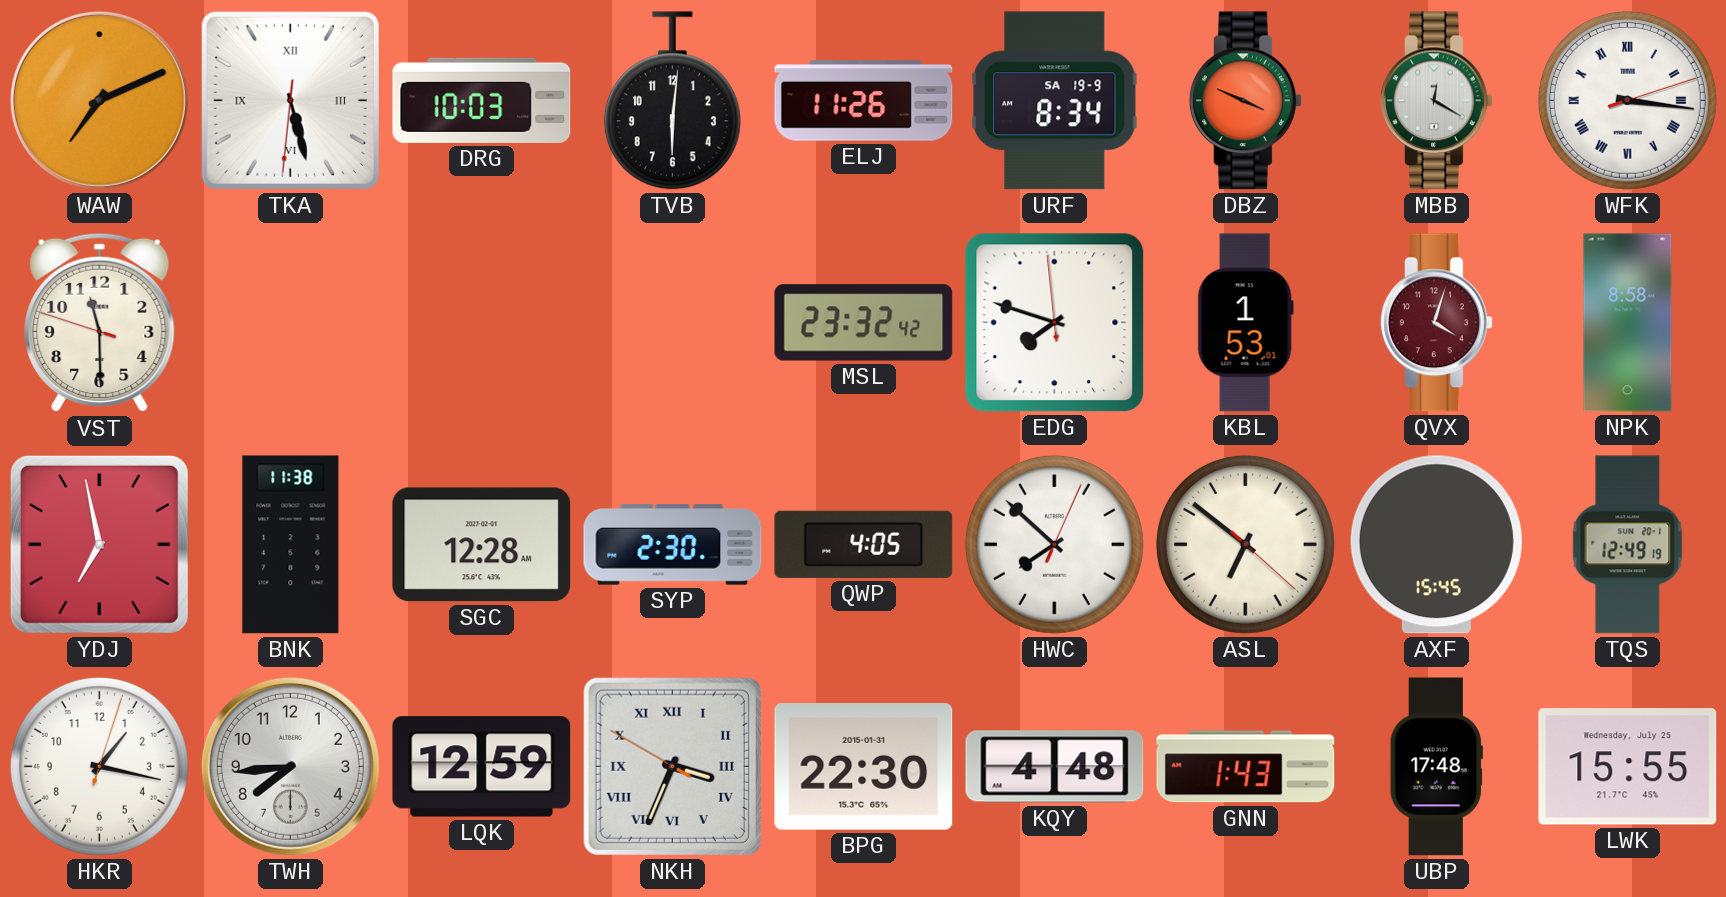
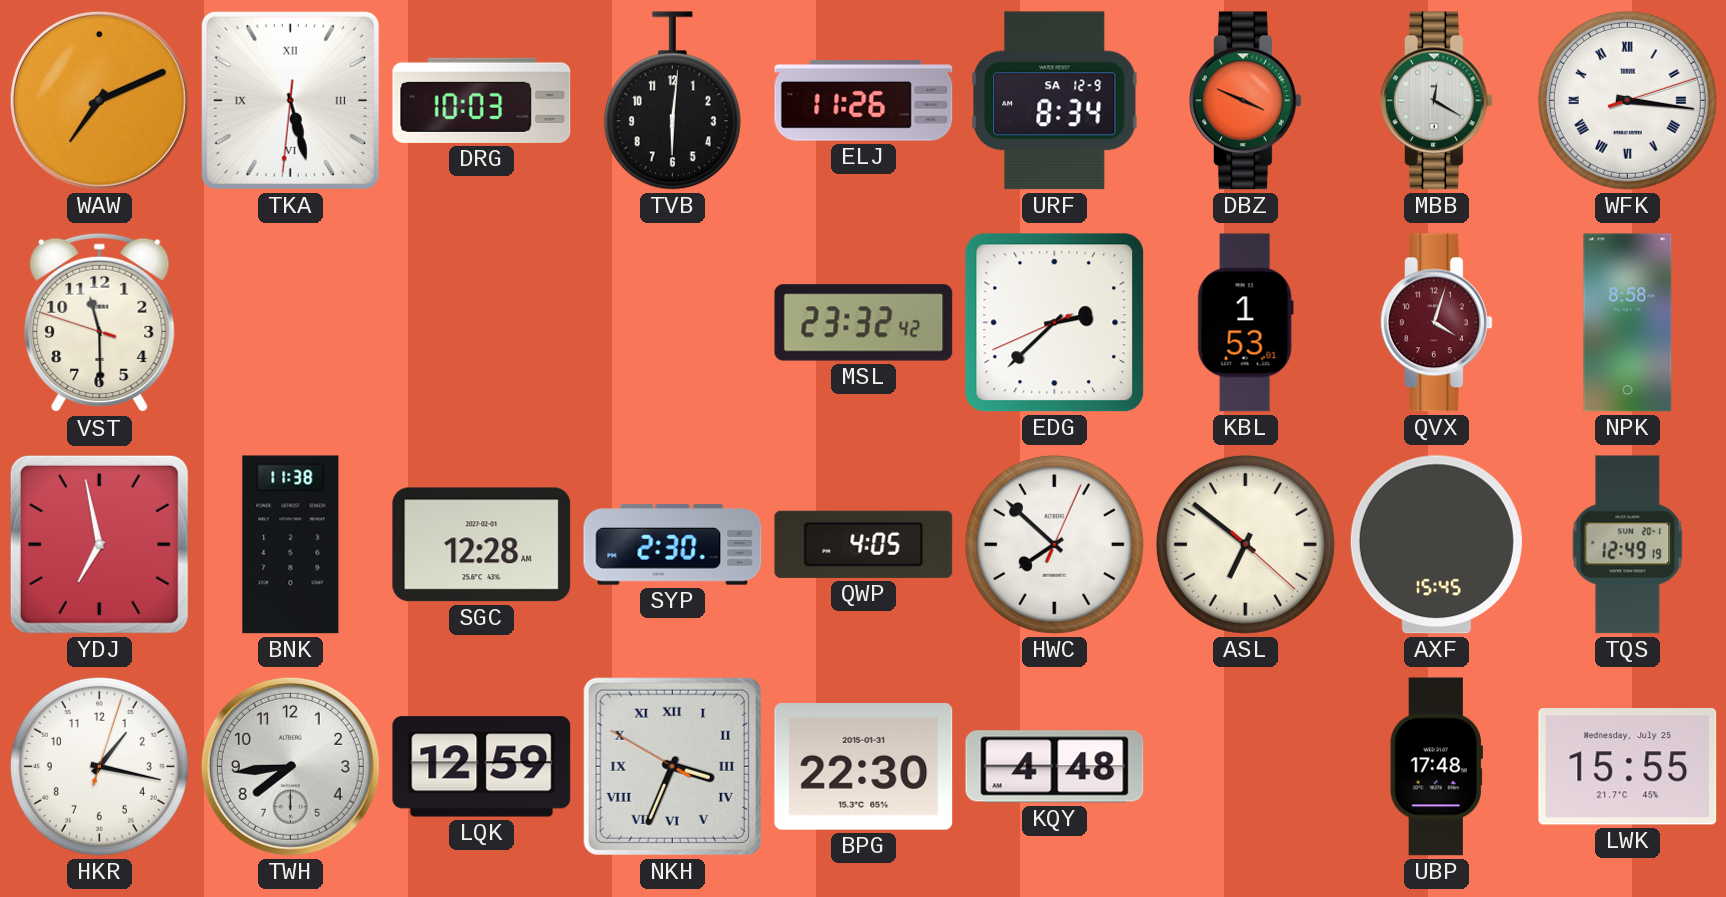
URF date: SA 19-9 -> SA 12-9 (1055, 101)
EDG: 7:47 -> 2:37 (1055, 323)
GNN: 1:43 -> none (1246, 767)
